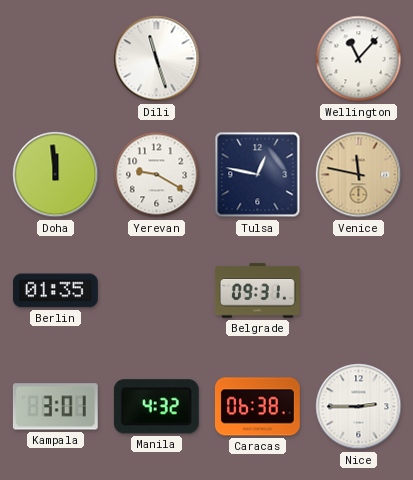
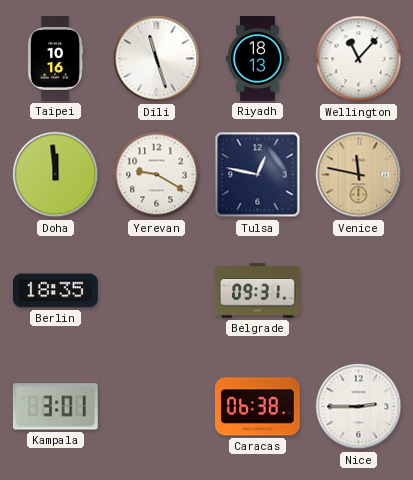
Taipei: none -> 10:16 (55, 59)
Riyadh: none -> 18:13 (258, 59)
Berlin: 01:35 -> 18:35 (55, 291)
Manila: 4:32 -> none (156, 407)
